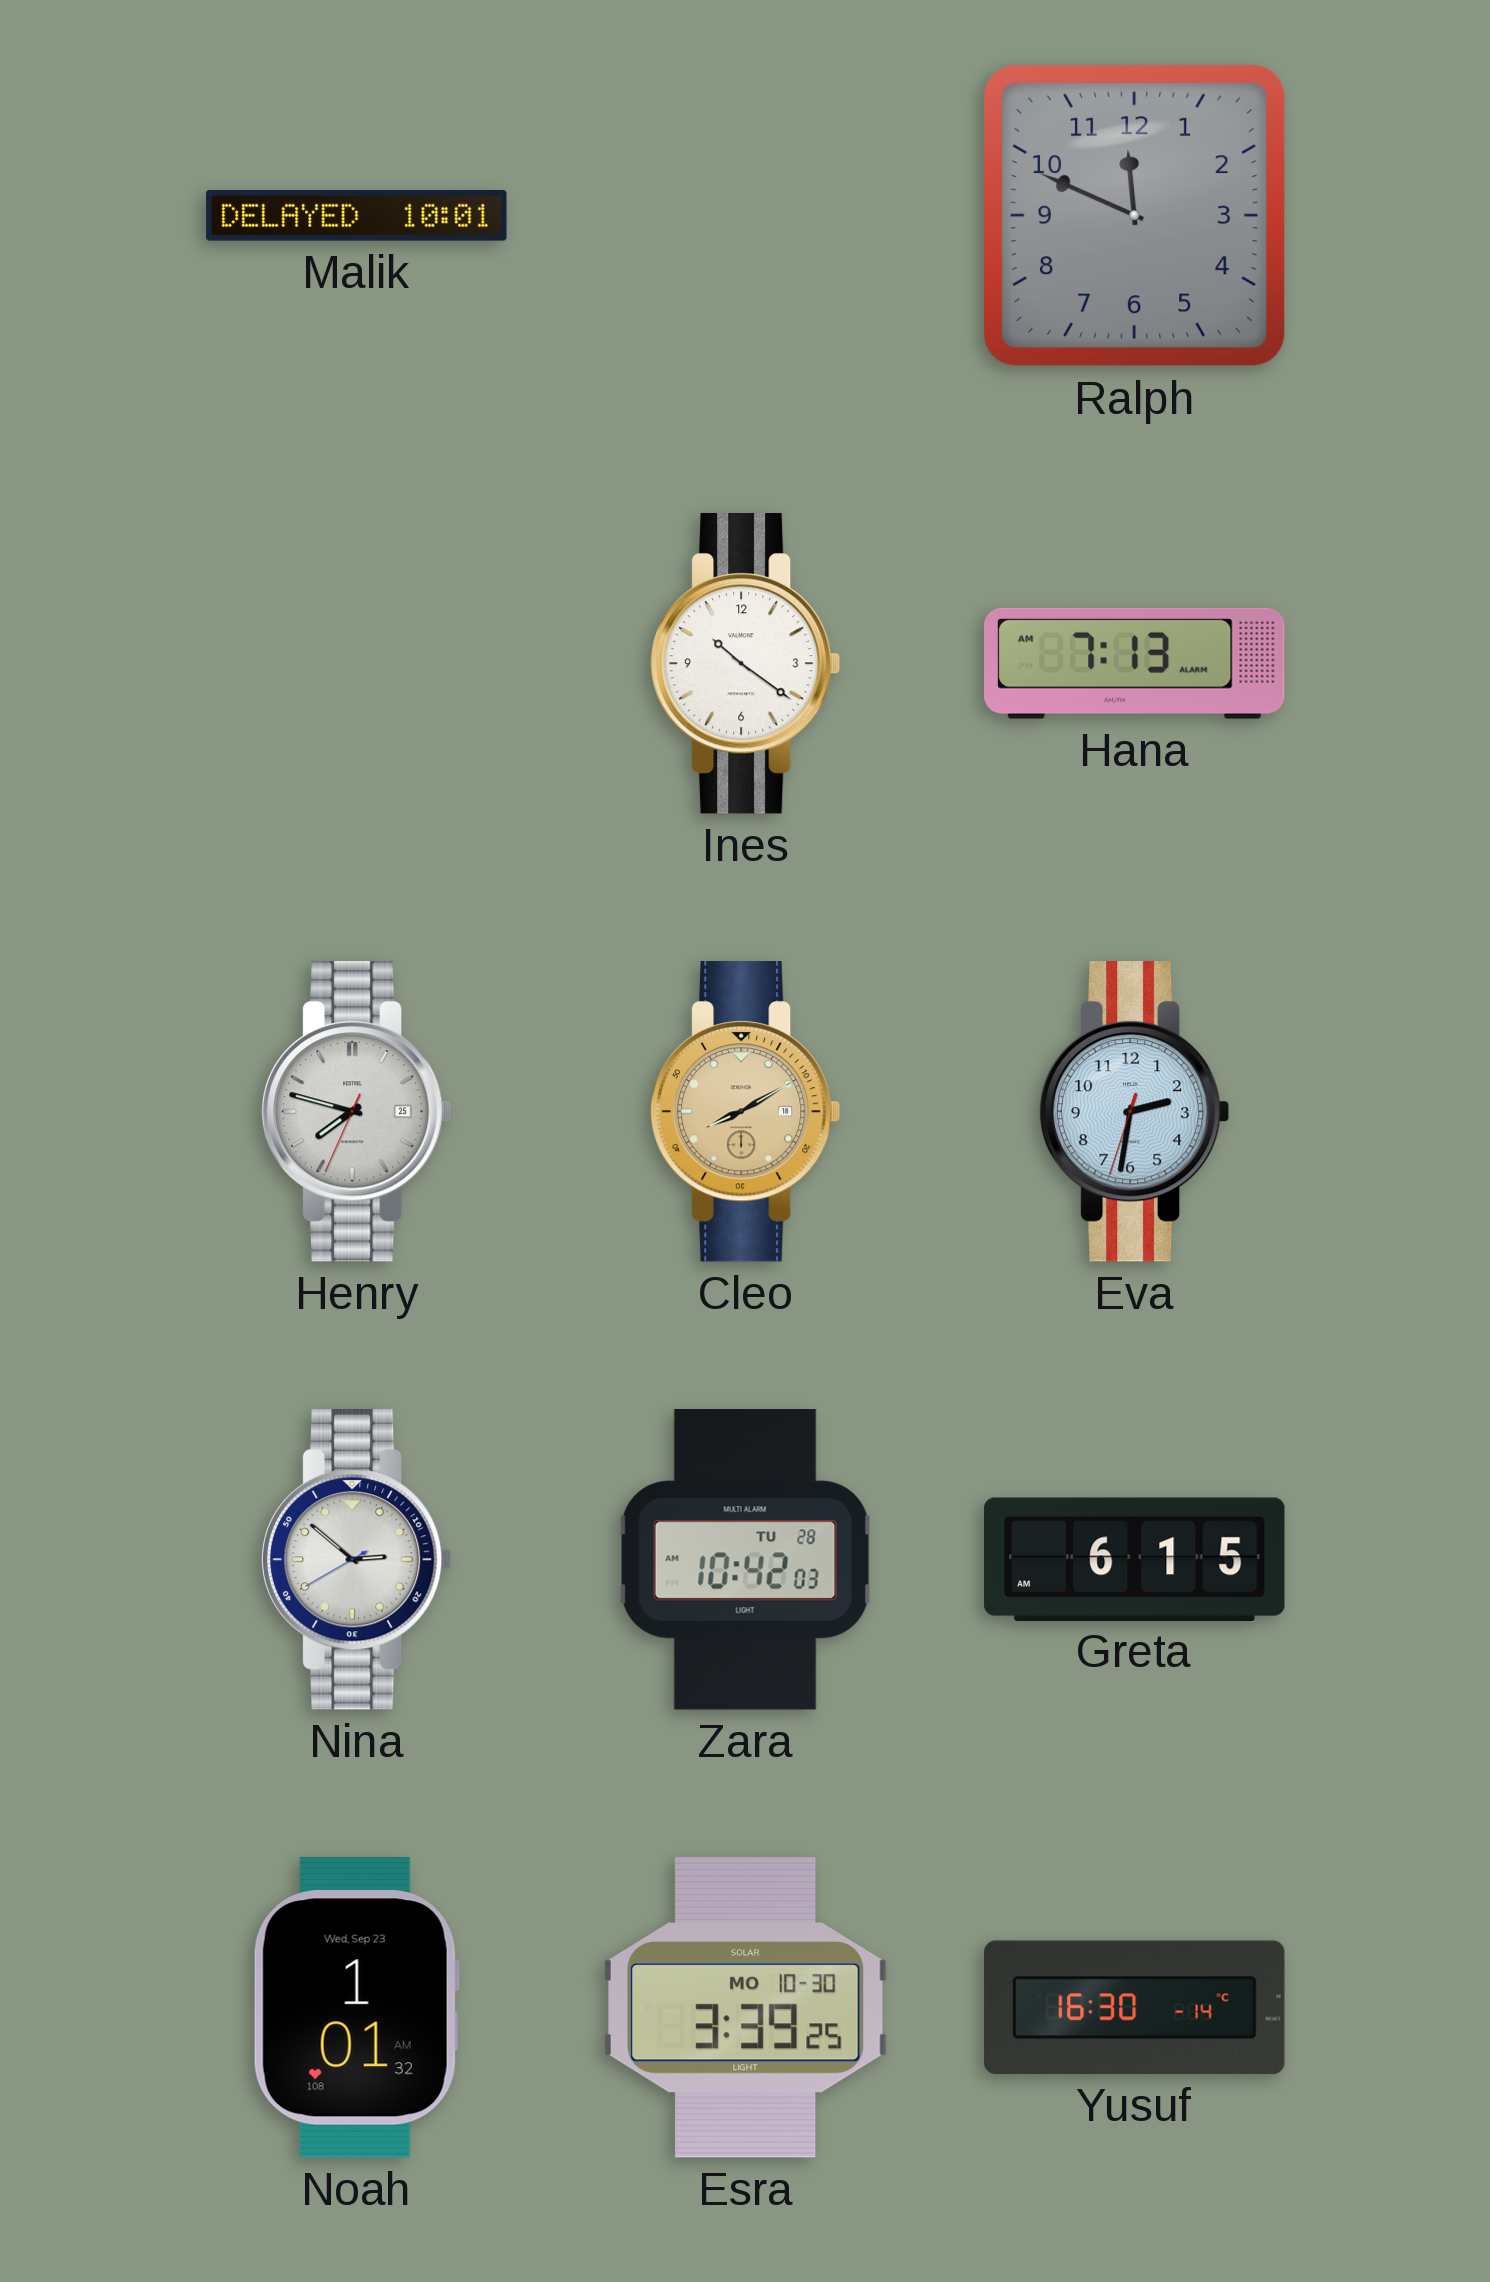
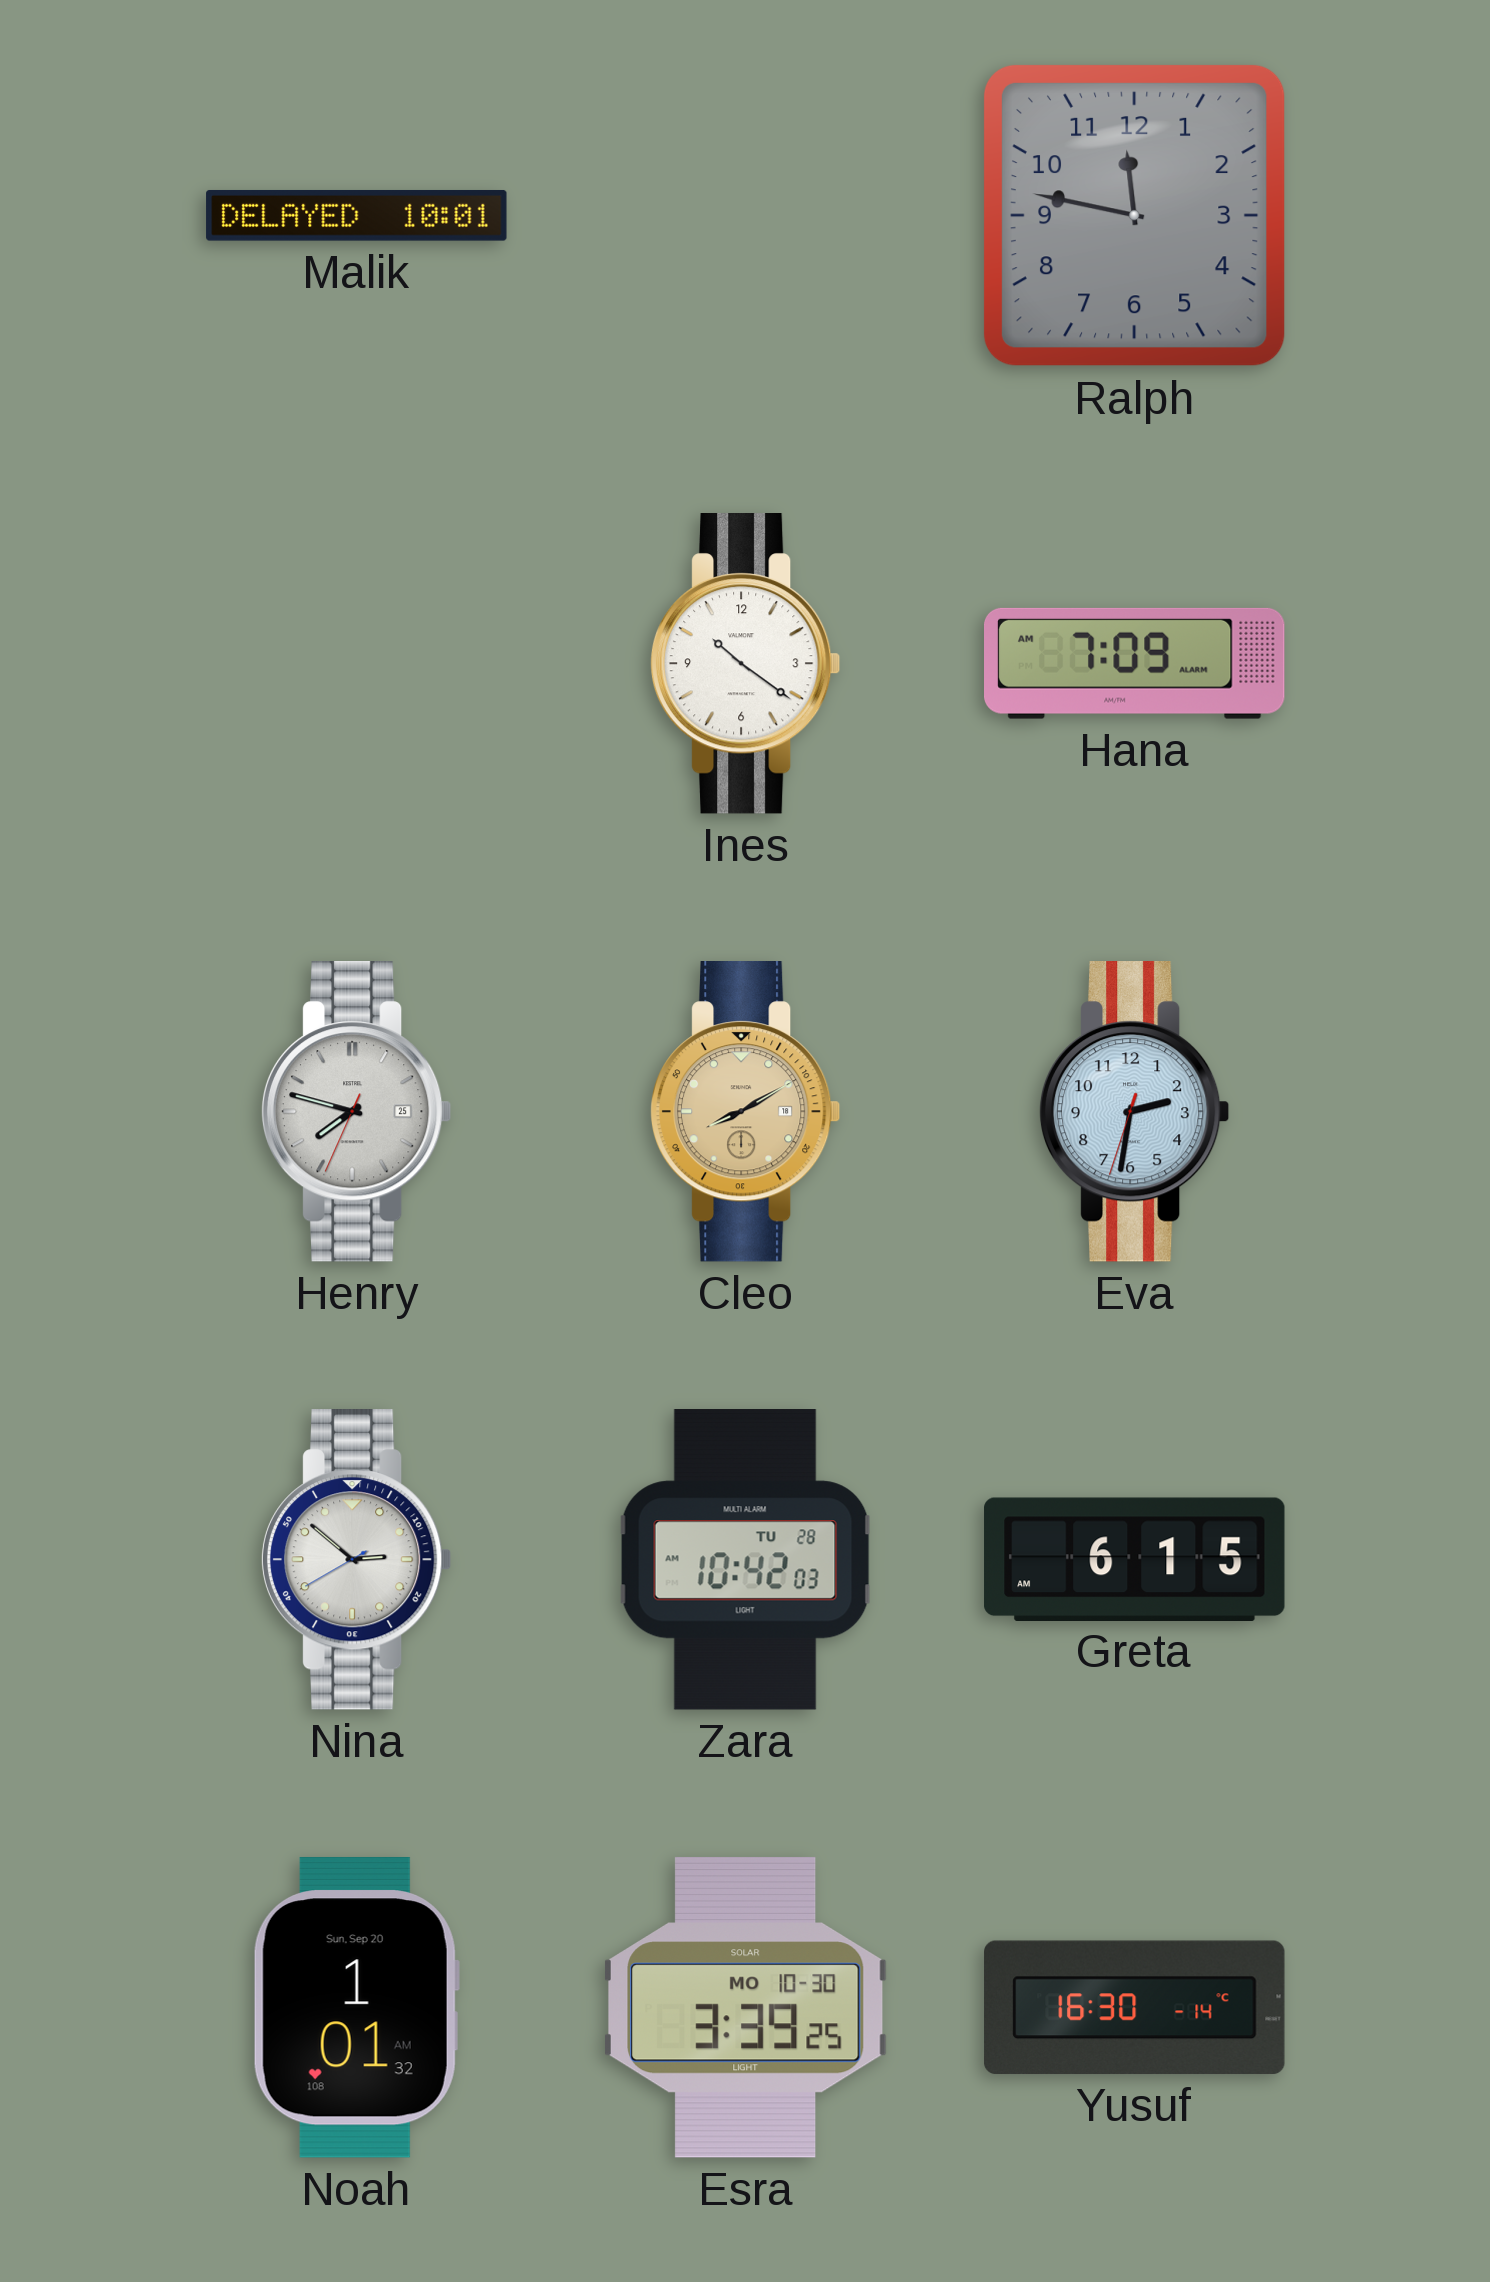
Ralph: 11:49 -> 11:47 (1134, 215)
Hana: 7:13 -> 7:09 (1135, 663)
Noah date: Wed, Sep 23 -> Sun, Sep 20 (356, 2007)
